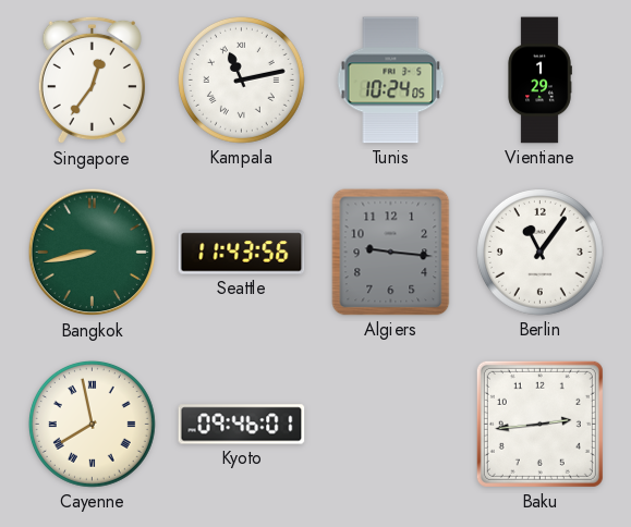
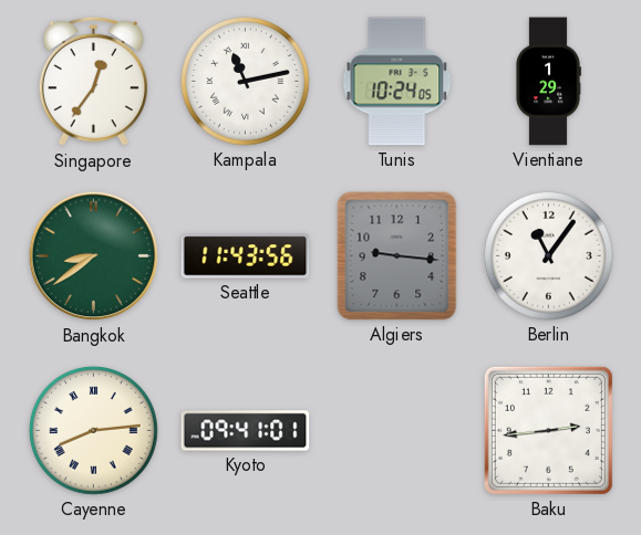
Bangkok: 8:43 -> 8:39 (94, 256)
Cayenne: 7:58 -> 8:14 (93, 430)
Kyoto: 09:46 -> 09:41 (246, 431)
